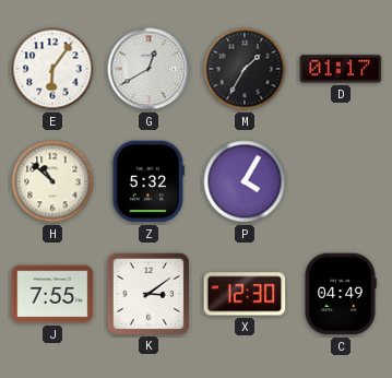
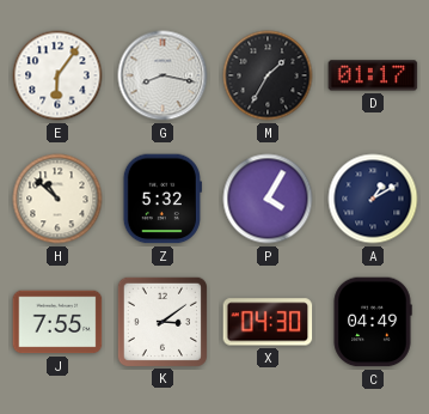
G: 12:40 -> 8:17 (163, 75)
A: none -> 1:10 (373, 199)
X: 12:30 -> 04:30 (268, 322)
